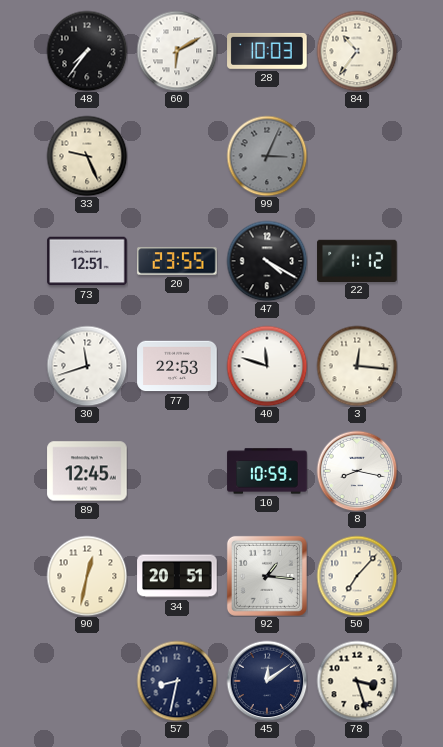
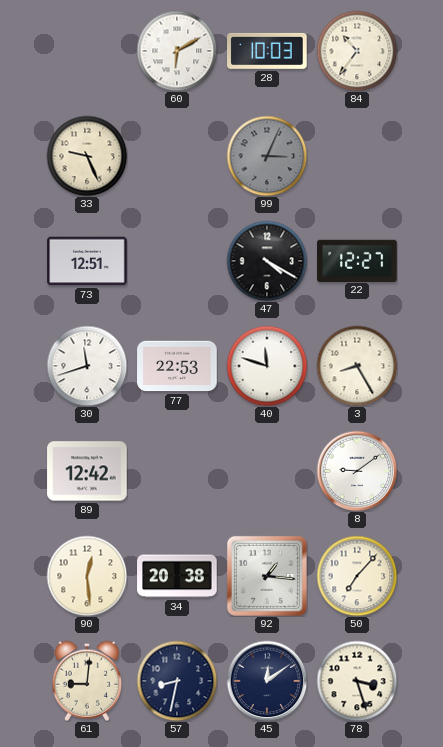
48: 7:36 -> none (87, 51)
20: 23:55 -> none (177, 261)
22: 1:12 -> 12:27 (357, 260)
3: 12:16 -> 8:25 (357, 366)
89: 12:45 -> 12:42 (87, 471)
10: 10:59 -> none (267, 471)
8: 8:17 -> 9:09 (357, 471)
90: 12:32 -> 12:29 (87, 576)
34: 20:51 -> 20:38 (177, 576)
61: none -> 9:01 (87, 681)
